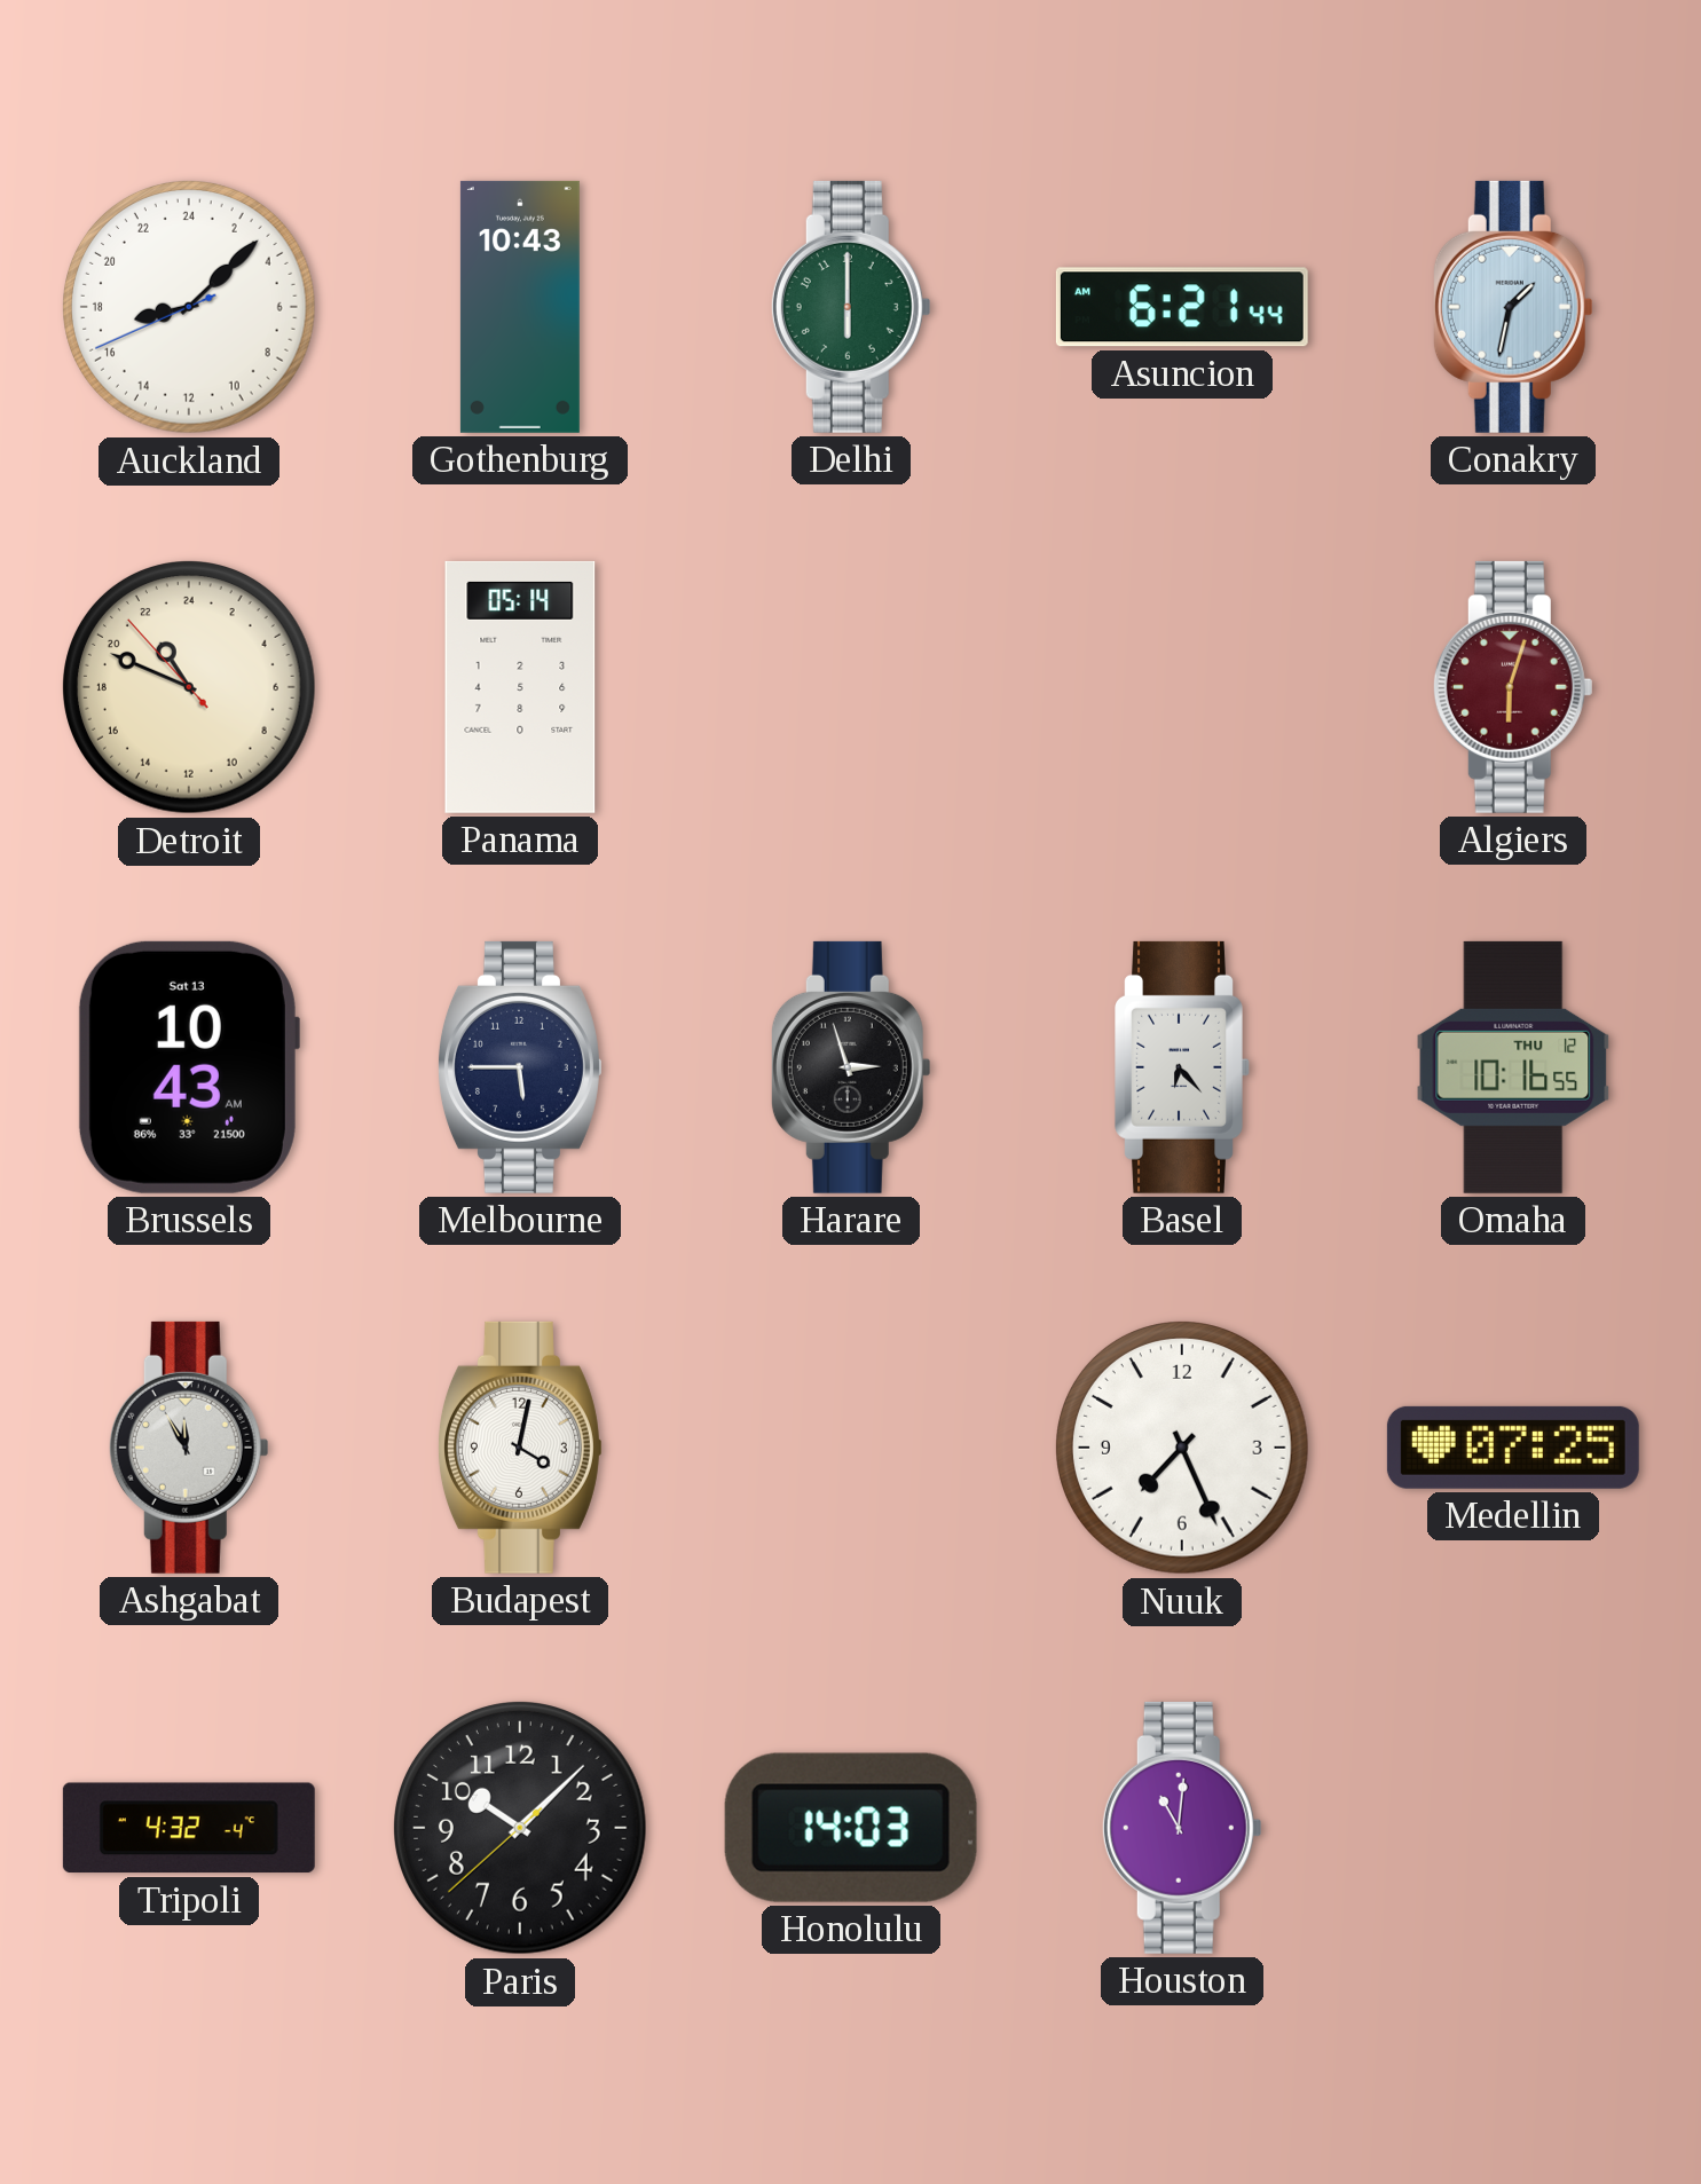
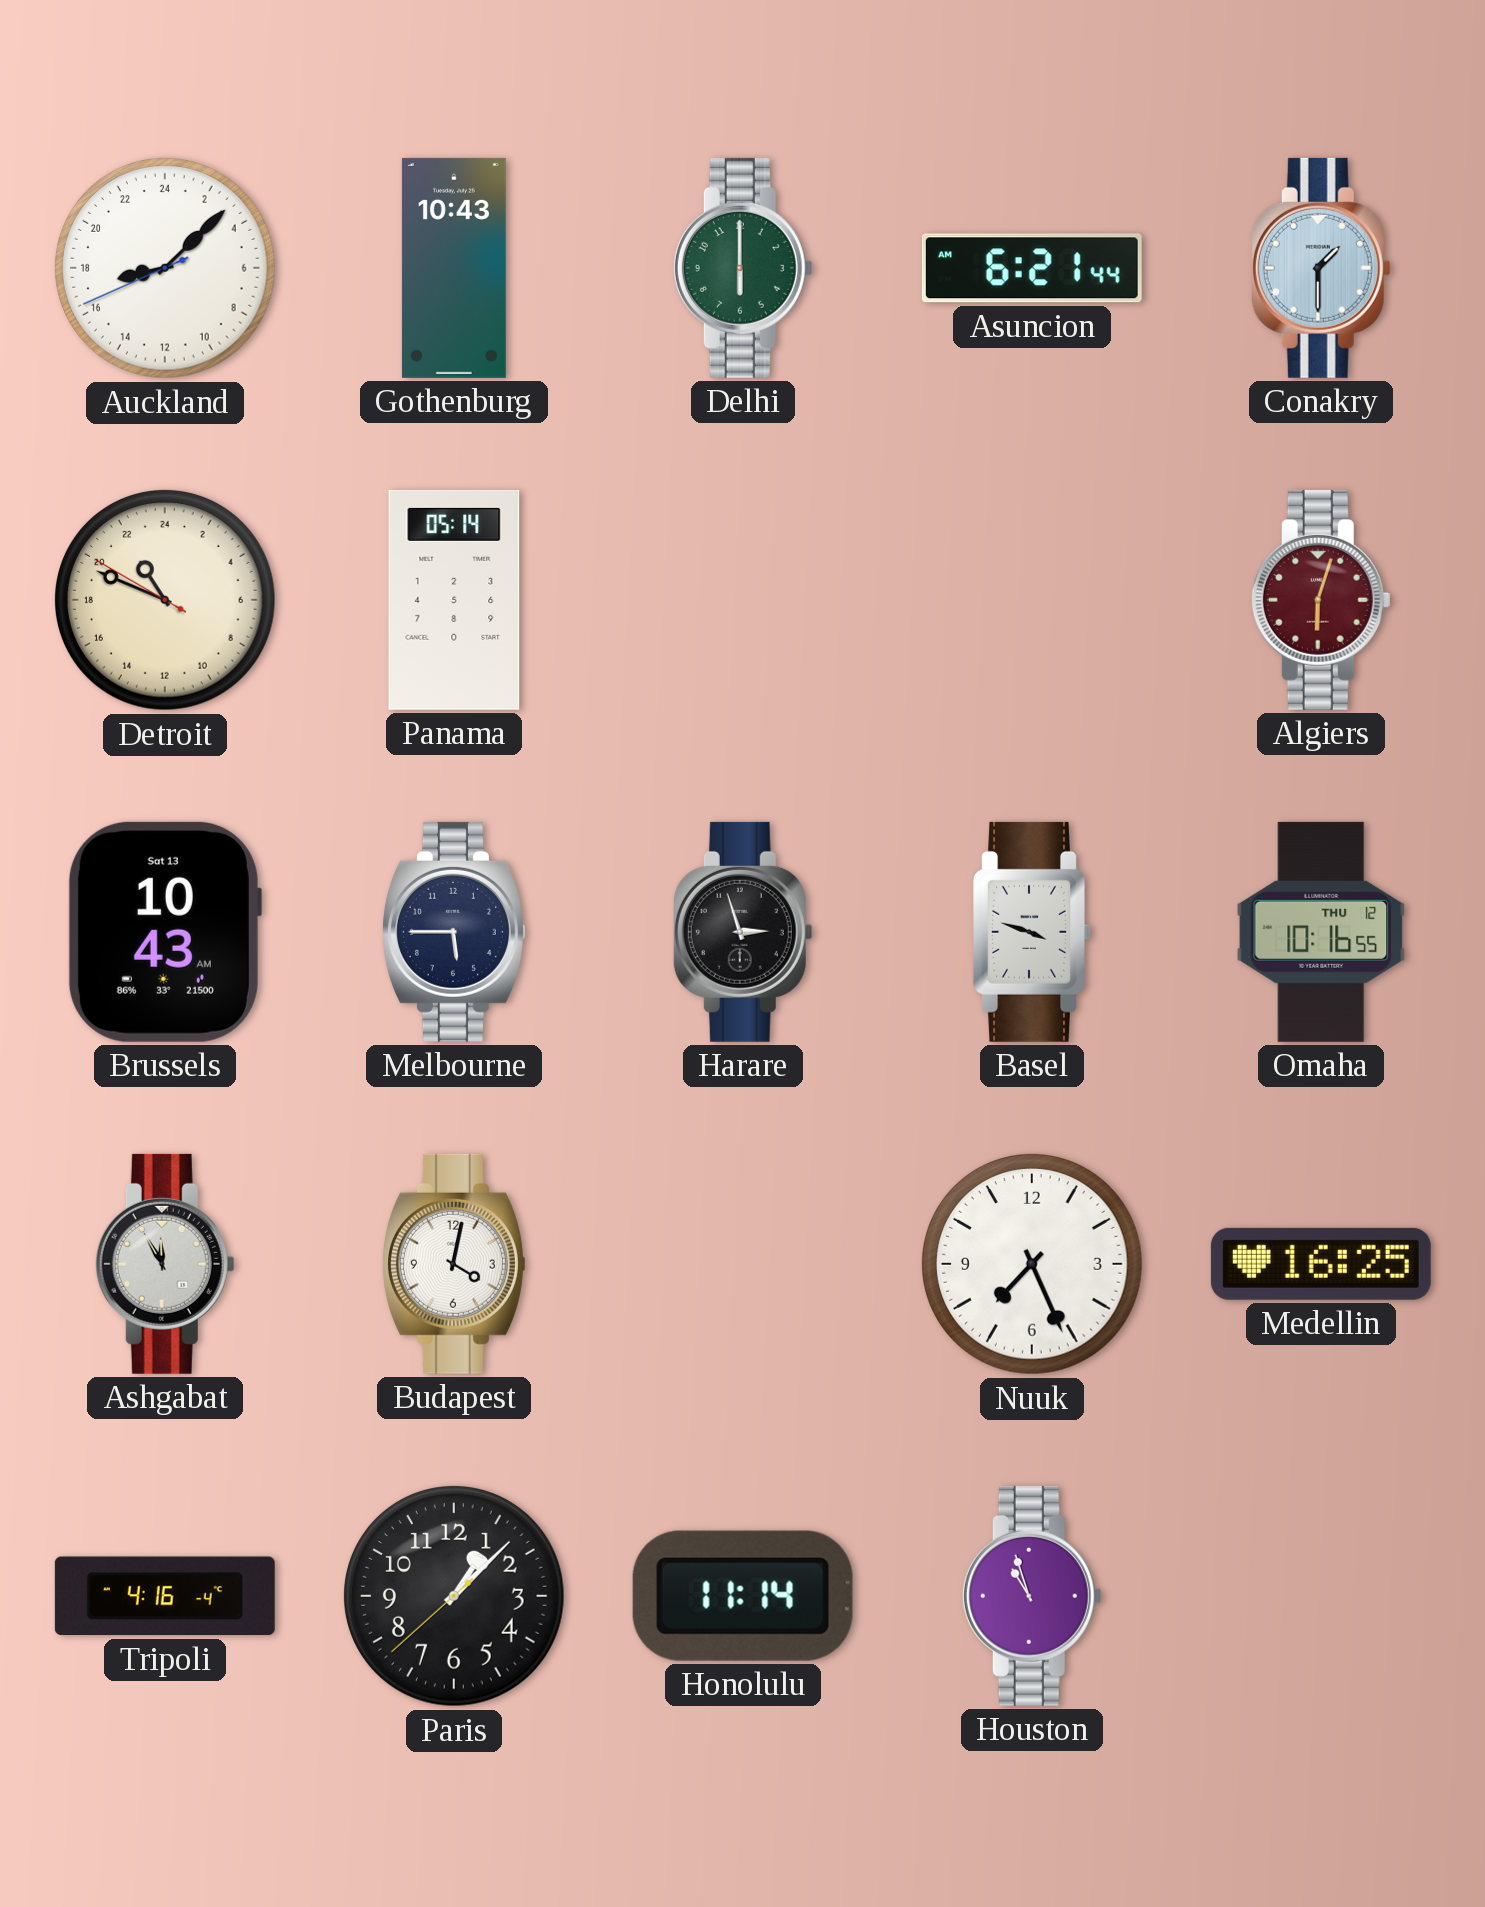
Conakry: 1:32 -> 1:30 (1321, 268)
Detroit: 21:48:53 -> 21:48:50 (166, 601)
Basel: 6:23 -> 3:48 (1032, 932)
Medellin: 07:25 -> 16:25 (1321, 1264)
Tripoli: 4:32 -> 4:16 (165, 1596)
Paris: 10:07 -> 1:07 (455, 1597)
Honolulu: 14:03 -> 11:14 (743, 1596)
Houston: 11:01 -> 10:57 (1032, 1596)
